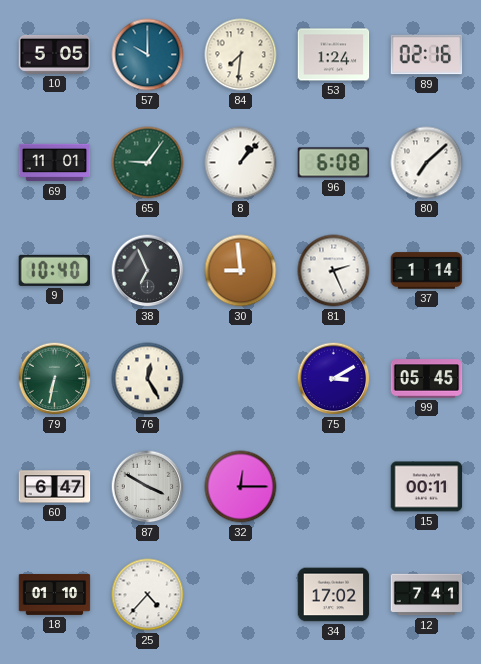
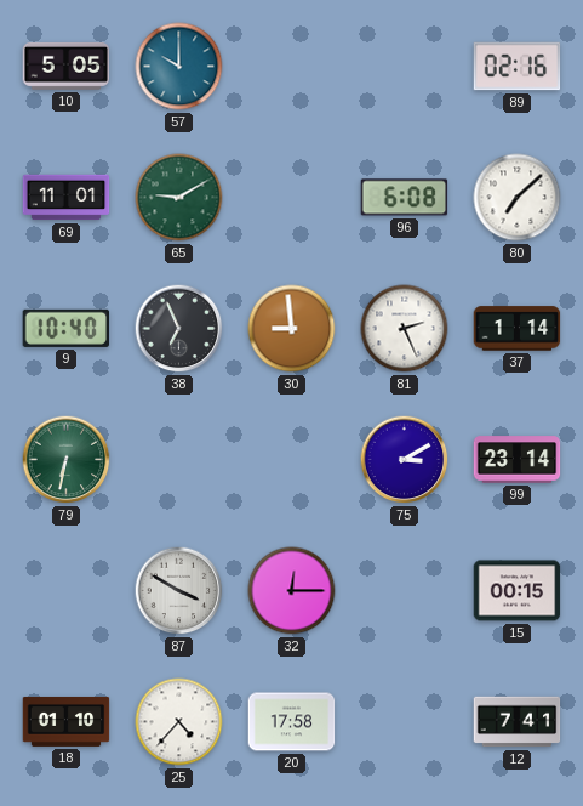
84: 7:31 -> none (241, 55)
53: 1:24 -> none (334, 55)
65: 9:06 -> 9:10 (179, 198)
8: 1:07 -> none (241, 163)
76: 12:25 -> none (148, 379)
99: 05:45 -> 23:14 (518, 460)
60: 6:47 -> none (55, 487)
15: 00:11 -> 00:15 (518, 591)
20: none -> 17:58 (292, 722)
34: 17:02 -> none (334, 595)
